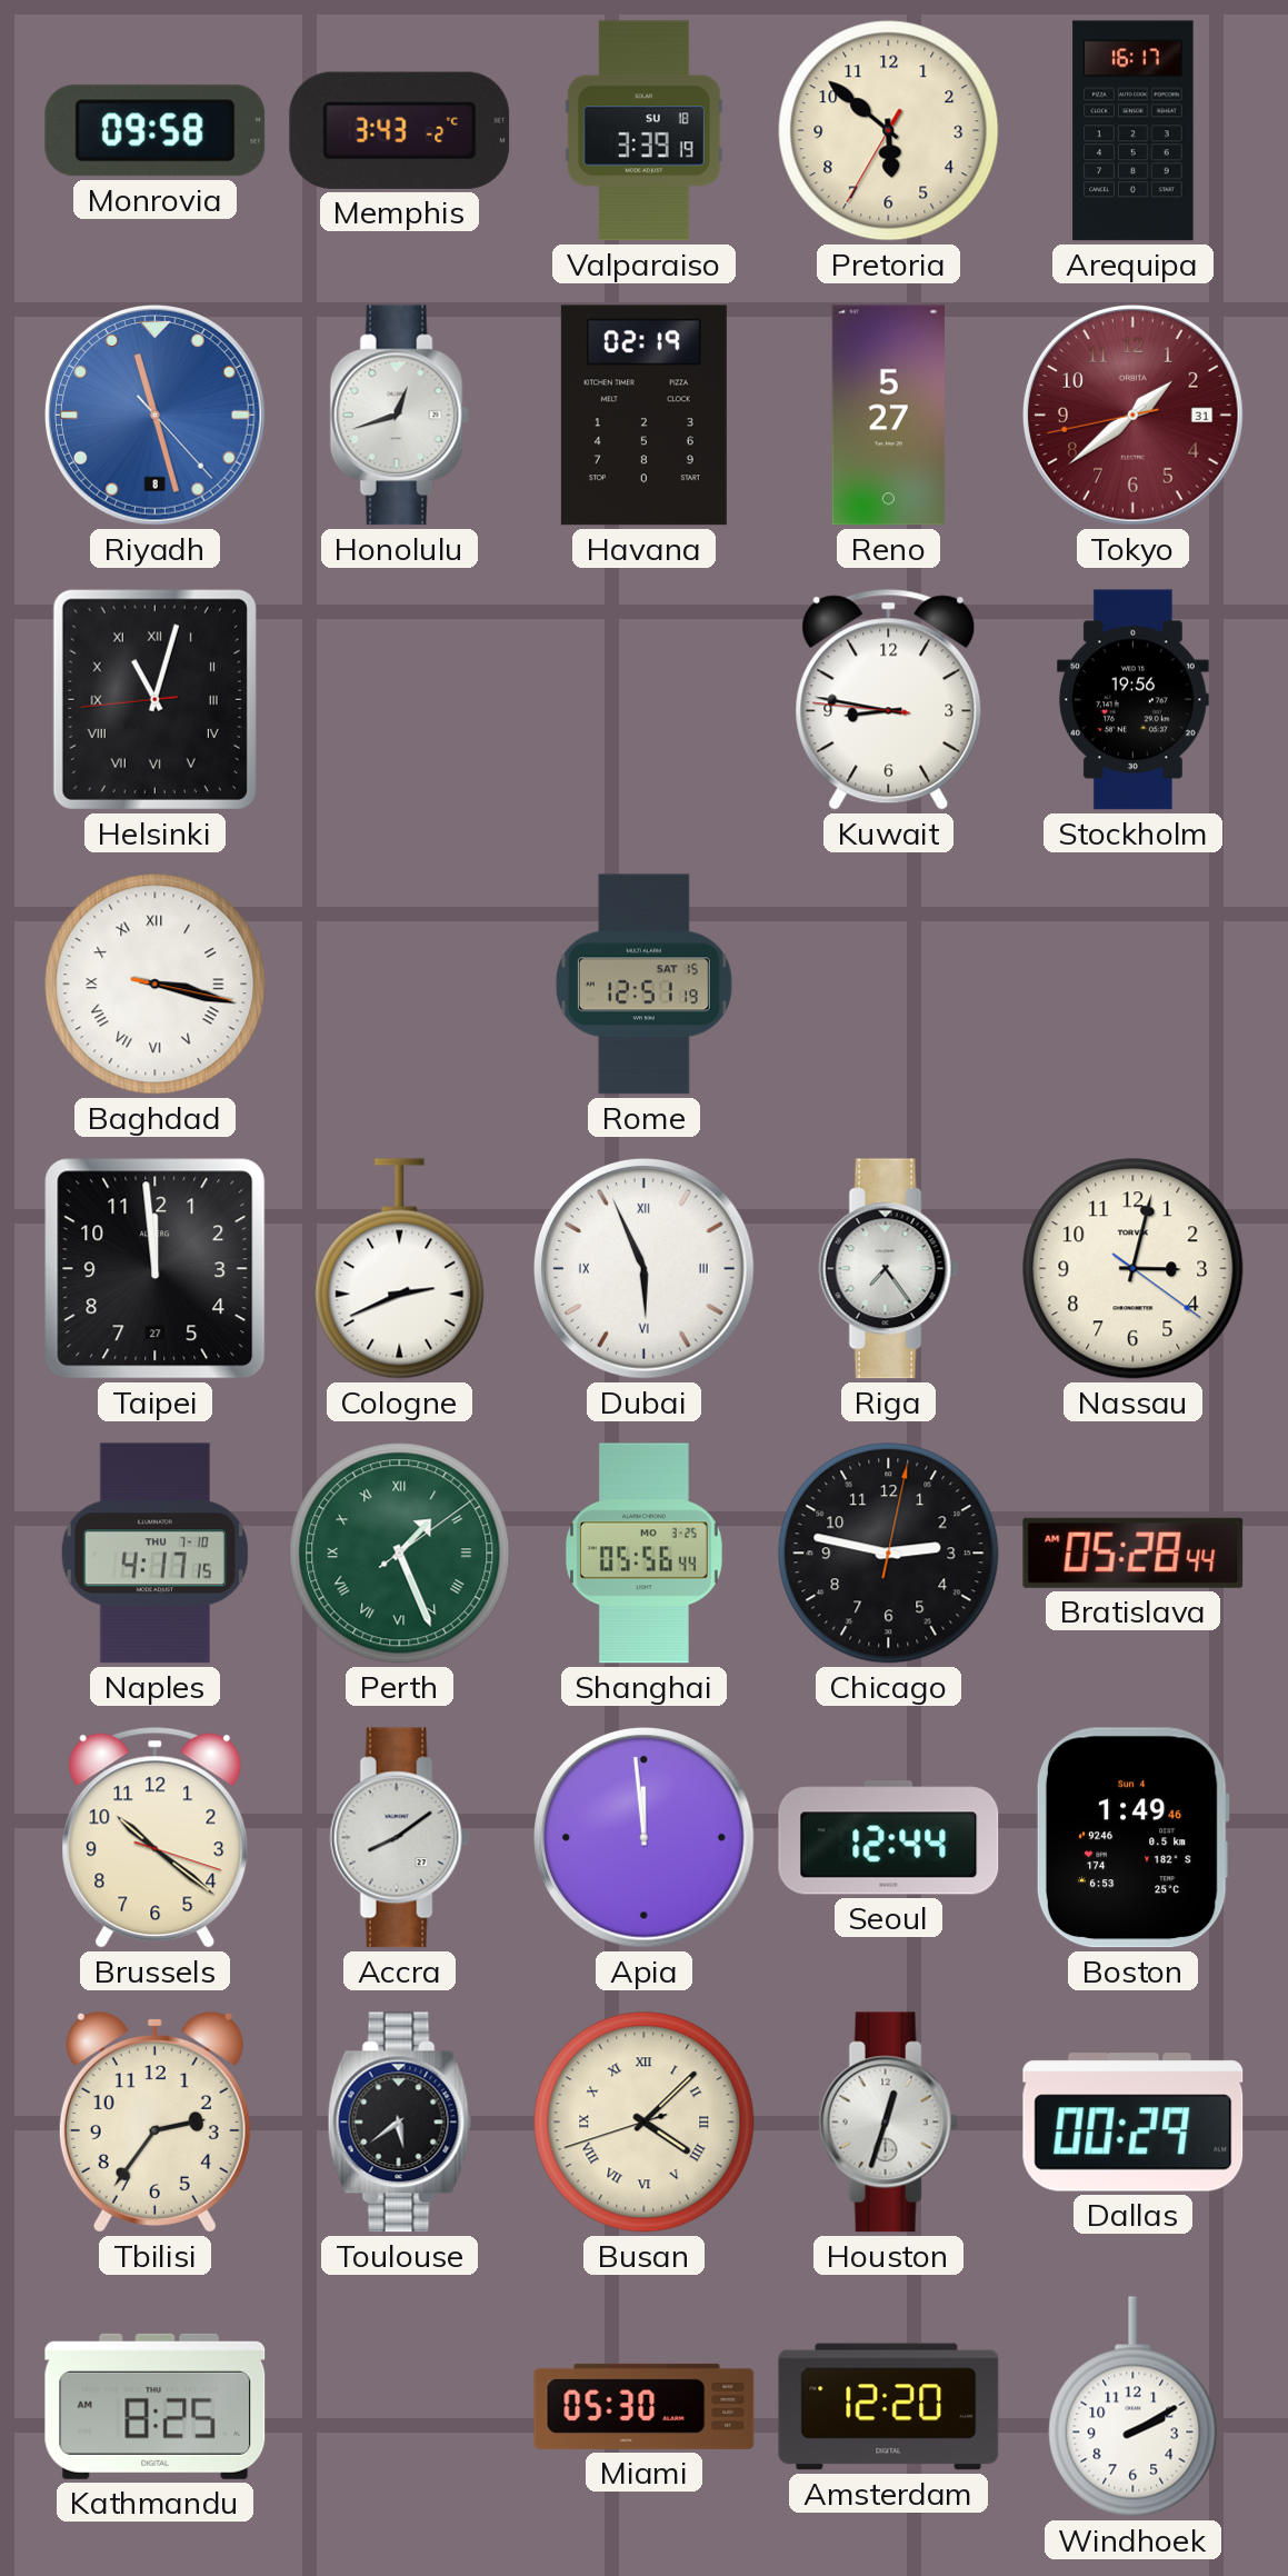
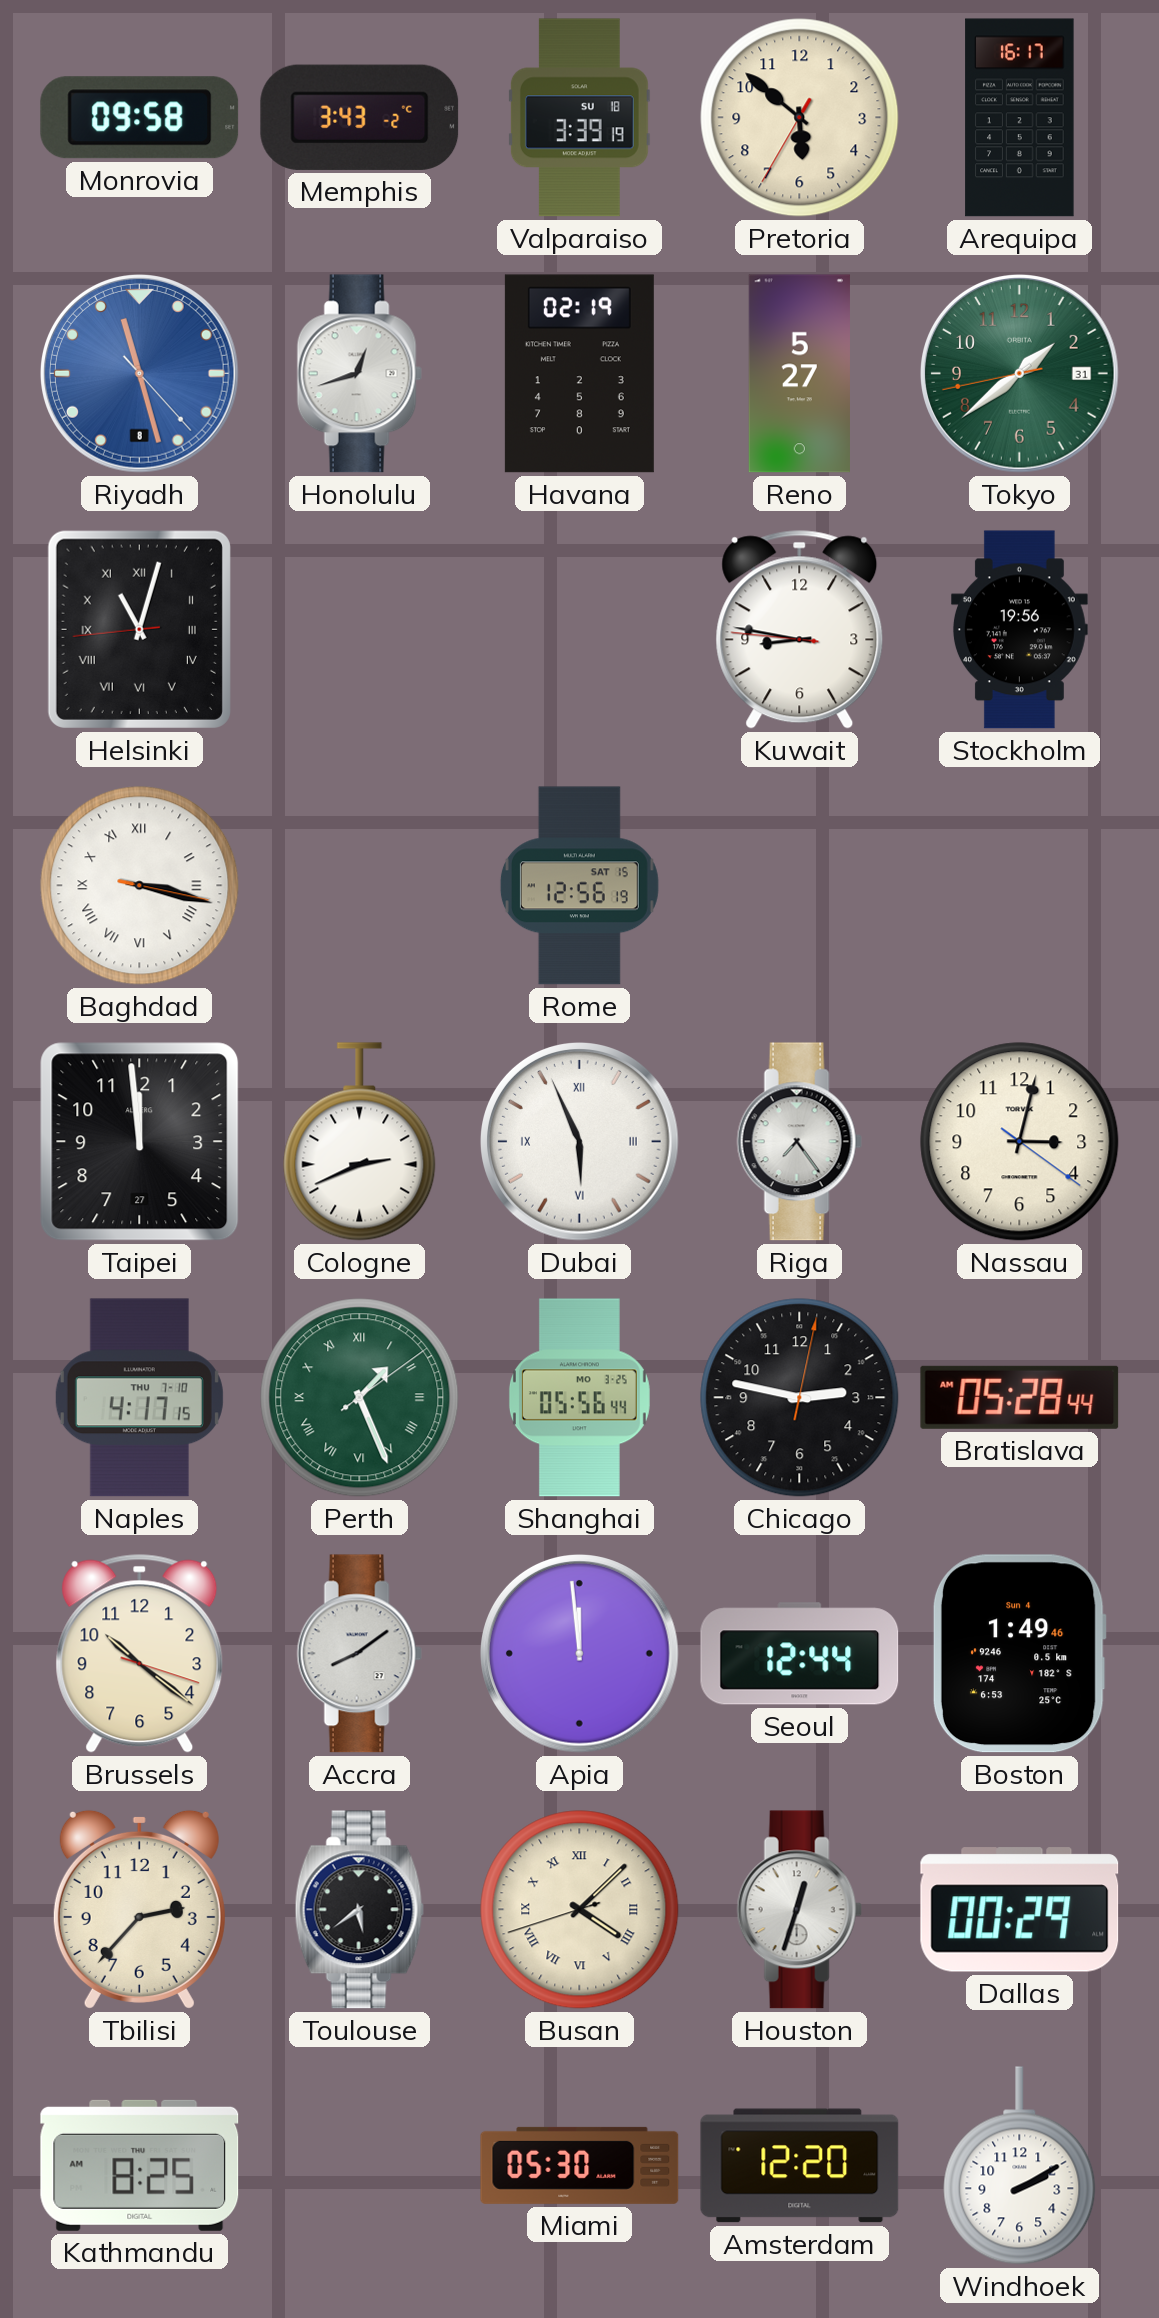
Tokyo dial: burgundy -> green (1020, 374)
Rome: 12:51 -> 12:56 (579, 886)
Tbilisi: 2:36 -> 2:37 (139, 1909)
